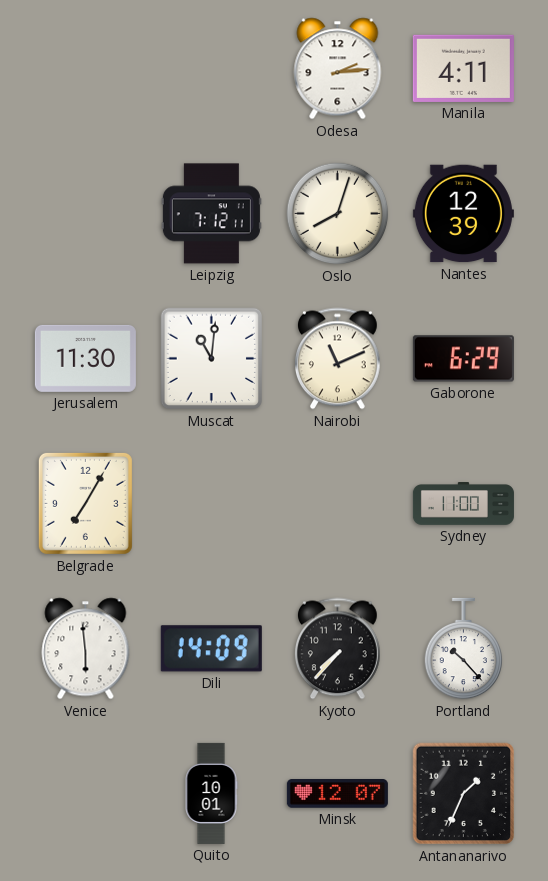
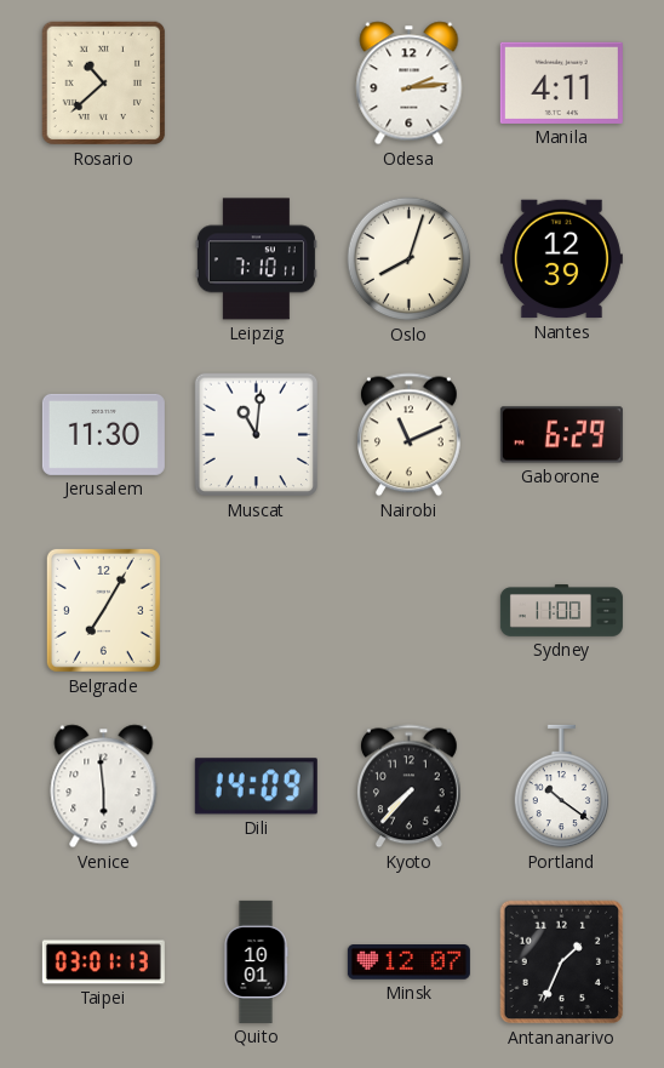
Rosario: none -> 10:38 (104, 84)
Leipzig: 7:12 -> 7:10 (256, 259)
Portland: 10:23 -> 10:21 (561, 787)
Taipei: none -> 03:01 (103, 963)
